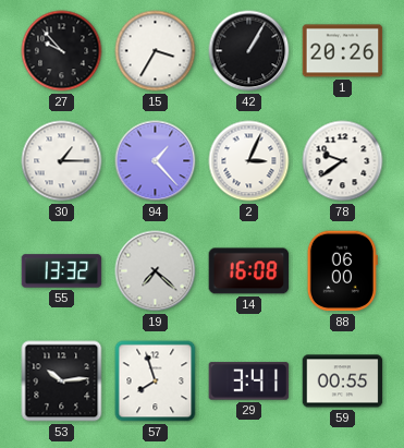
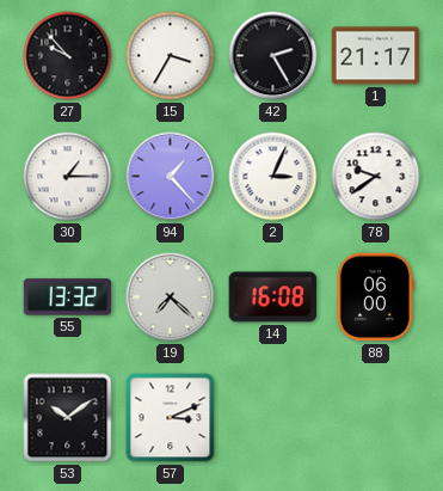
42: 1:05 -> 2:25 (273, 56)
1: 20:26 -> 21:17 (376, 56)
53: 10:14 -> 10:09 (68, 418)
57: 7:57 -> 3:11 (171, 418)
29: 3:41 -> none (249, 382)
59: 00:55 -> none (343, 382)
